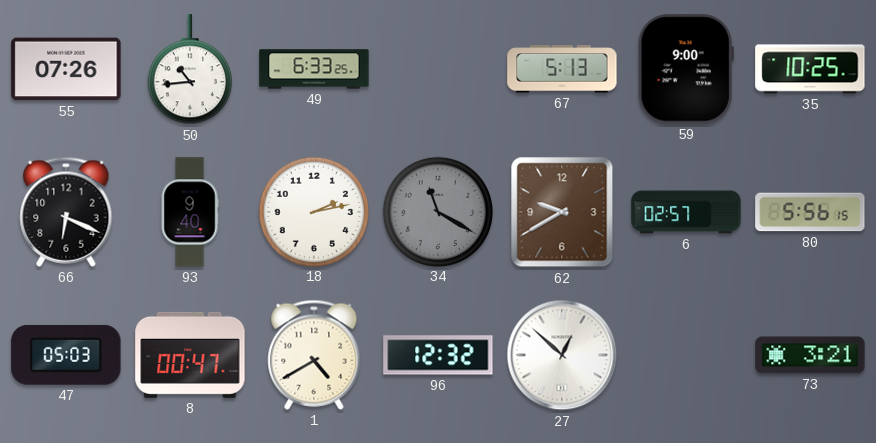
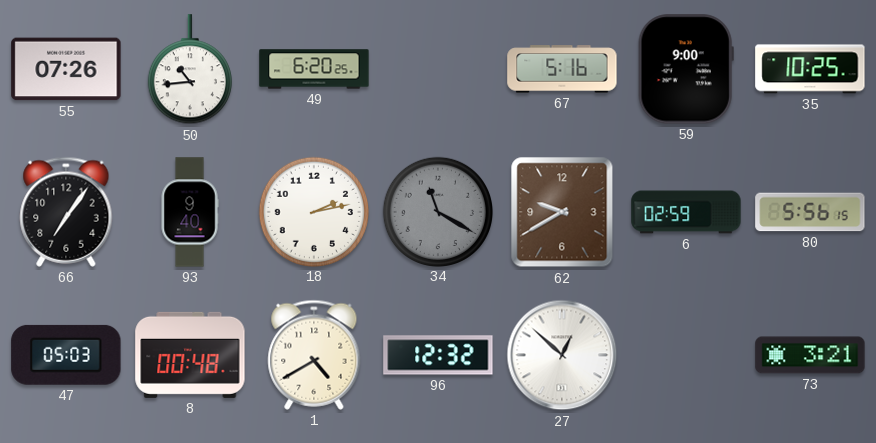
49: 6:33 -> 6:20 (314, 69)
67: 5:13 -> 5:16 (562, 69)
66: 6:19 -> 7:06 (66, 212)
6: 02:57 -> 02:59 (686, 212)
8: 00:47 -> 00:48 (190, 355)
